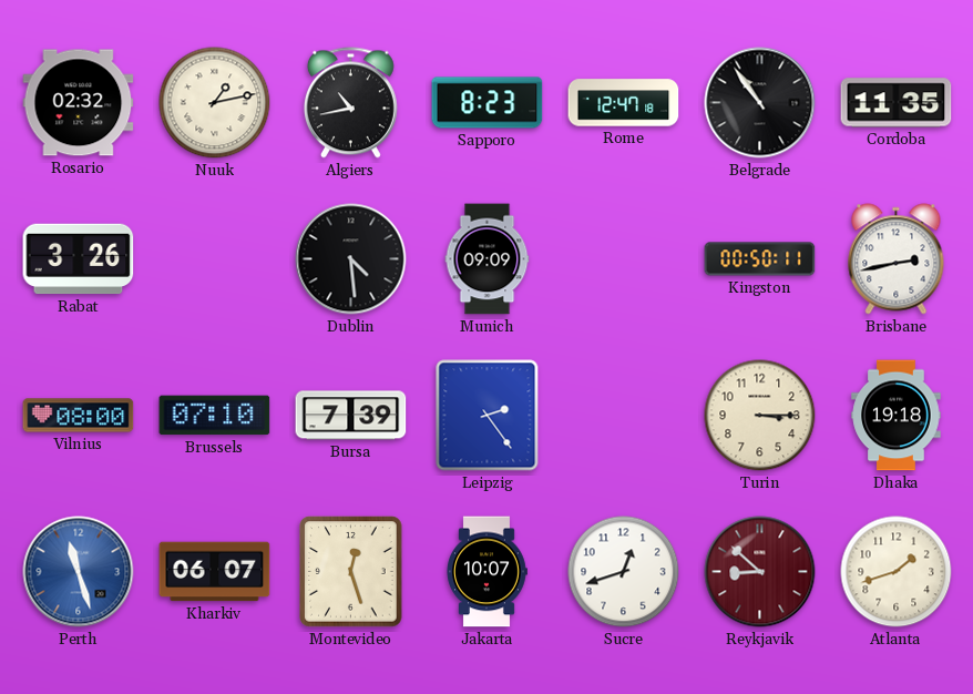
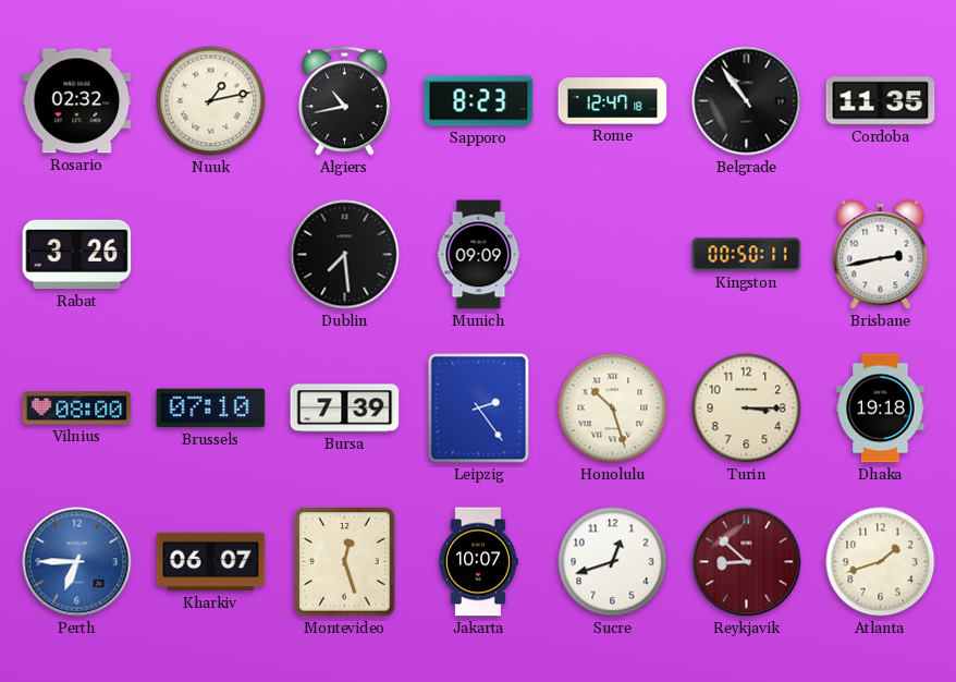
Dublin: 4:29 -> 7:29 (345, 255)
Honolulu: none -> 10:27 (613, 409)
Perth: 11:27 -> 6:45 (77, 562)
